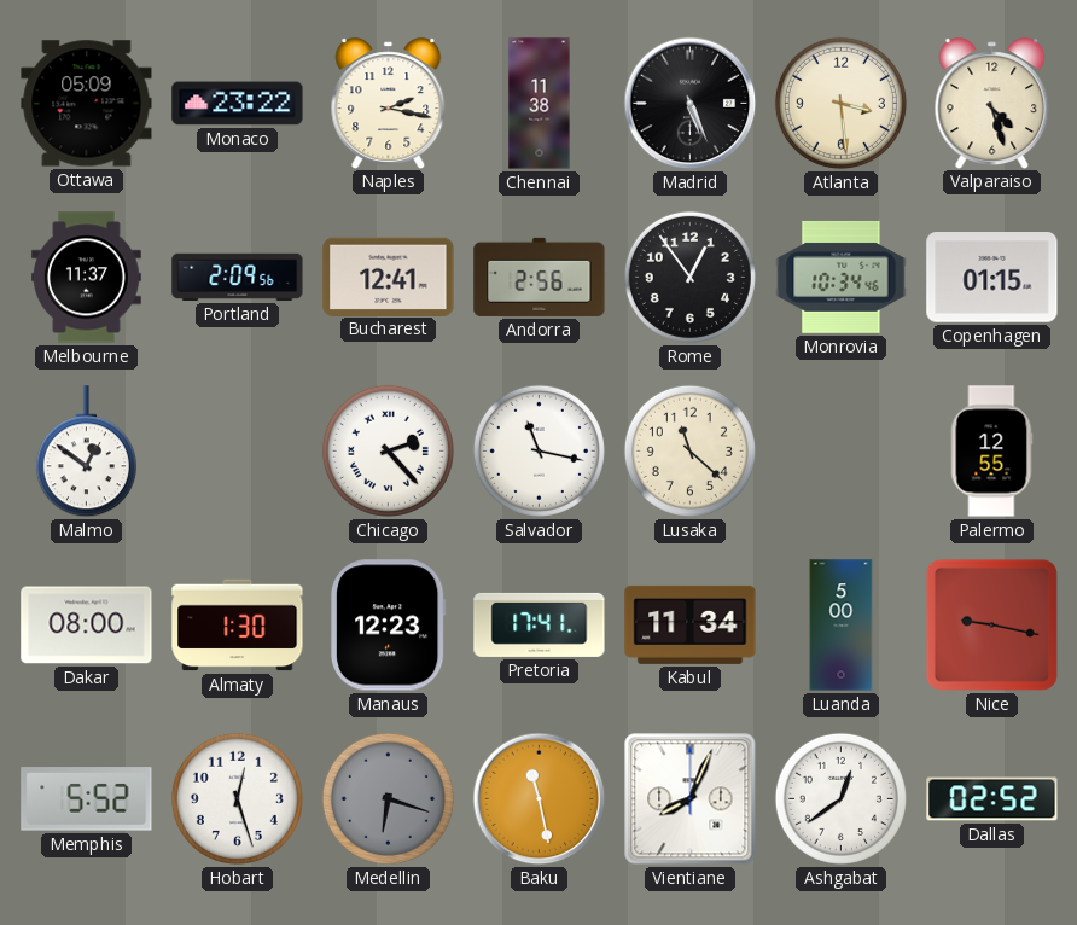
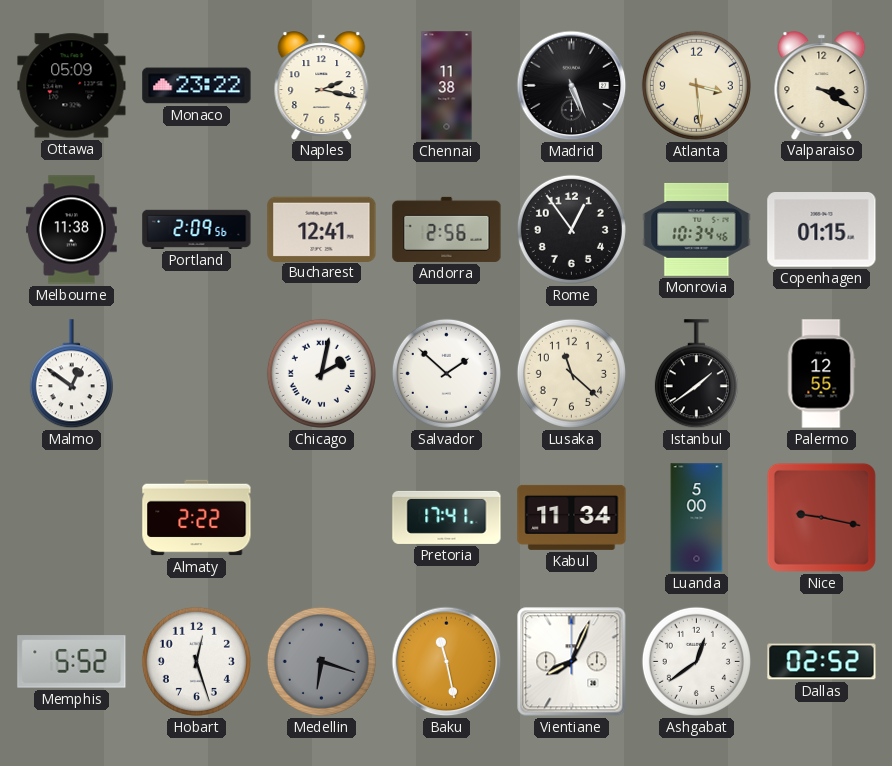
Valparaiso: 4:27 -> 3:20 (822, 85)
Melbourne: 11:37 -> 11:38 (71, 230)
Chicago: 2:23 -> 2:02 (321, 373)
Salvador: 11:17 -> 1:52 (446, 373)
Istanbul: none -> 1:39 (696, 374)
Dakar: 08:00 -> none (87, 626)
Almaty: 1:30 -> 2:22 (197, 518)
Manaus: 12:23 -> none (388, 626)
